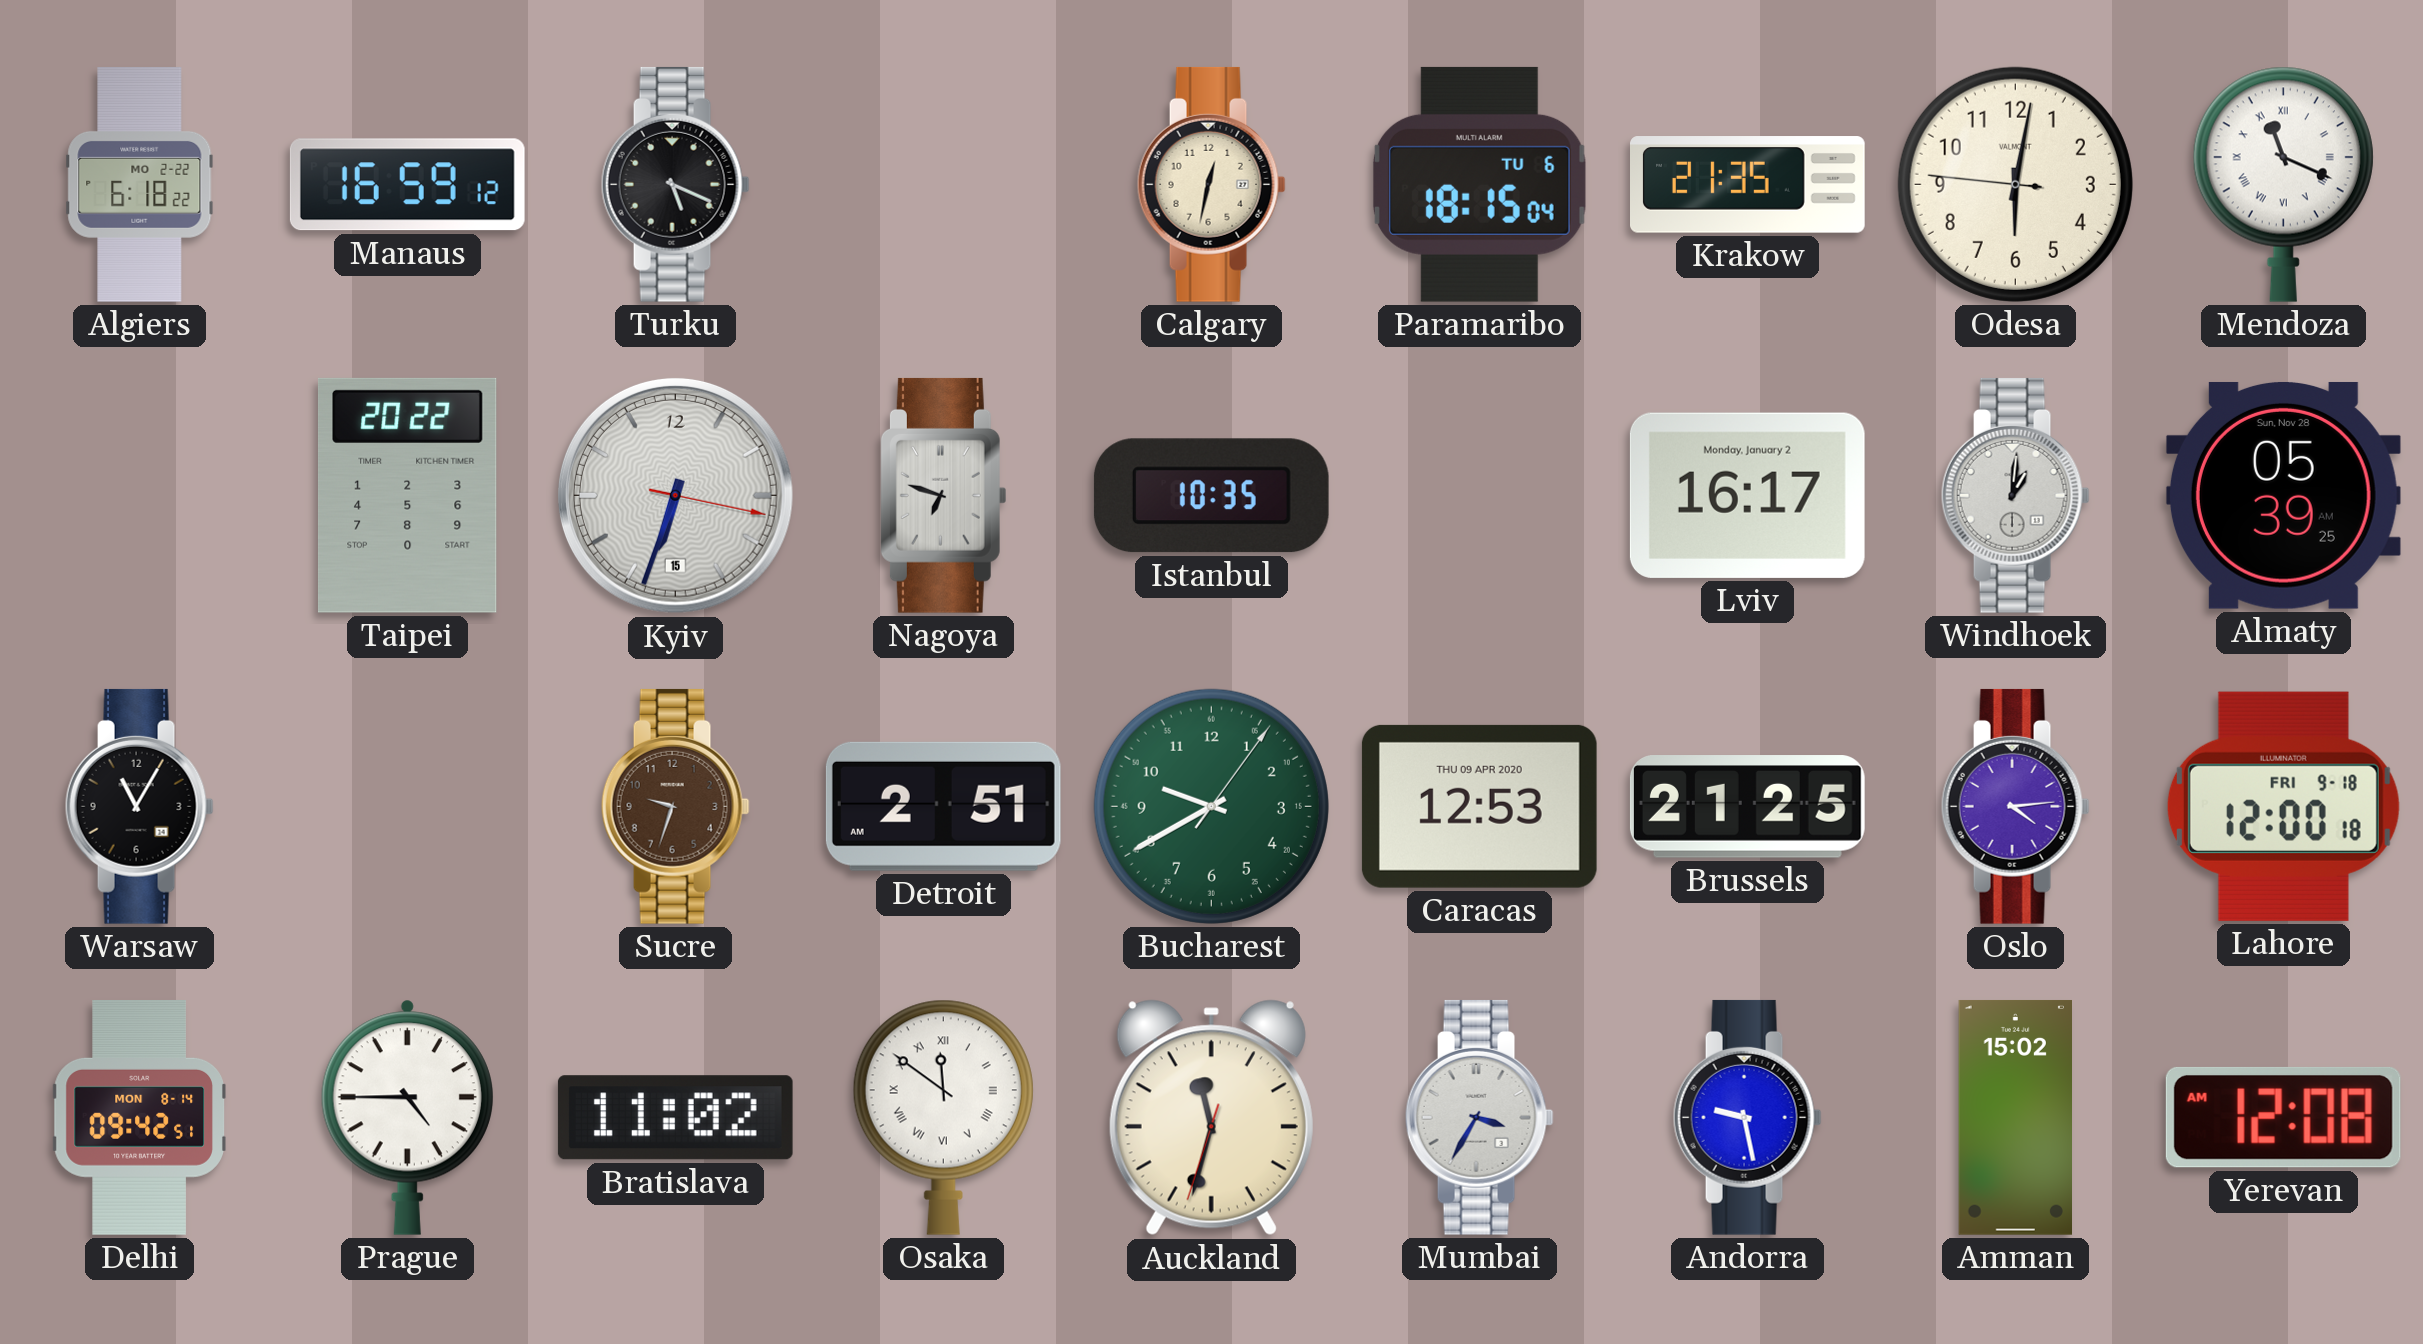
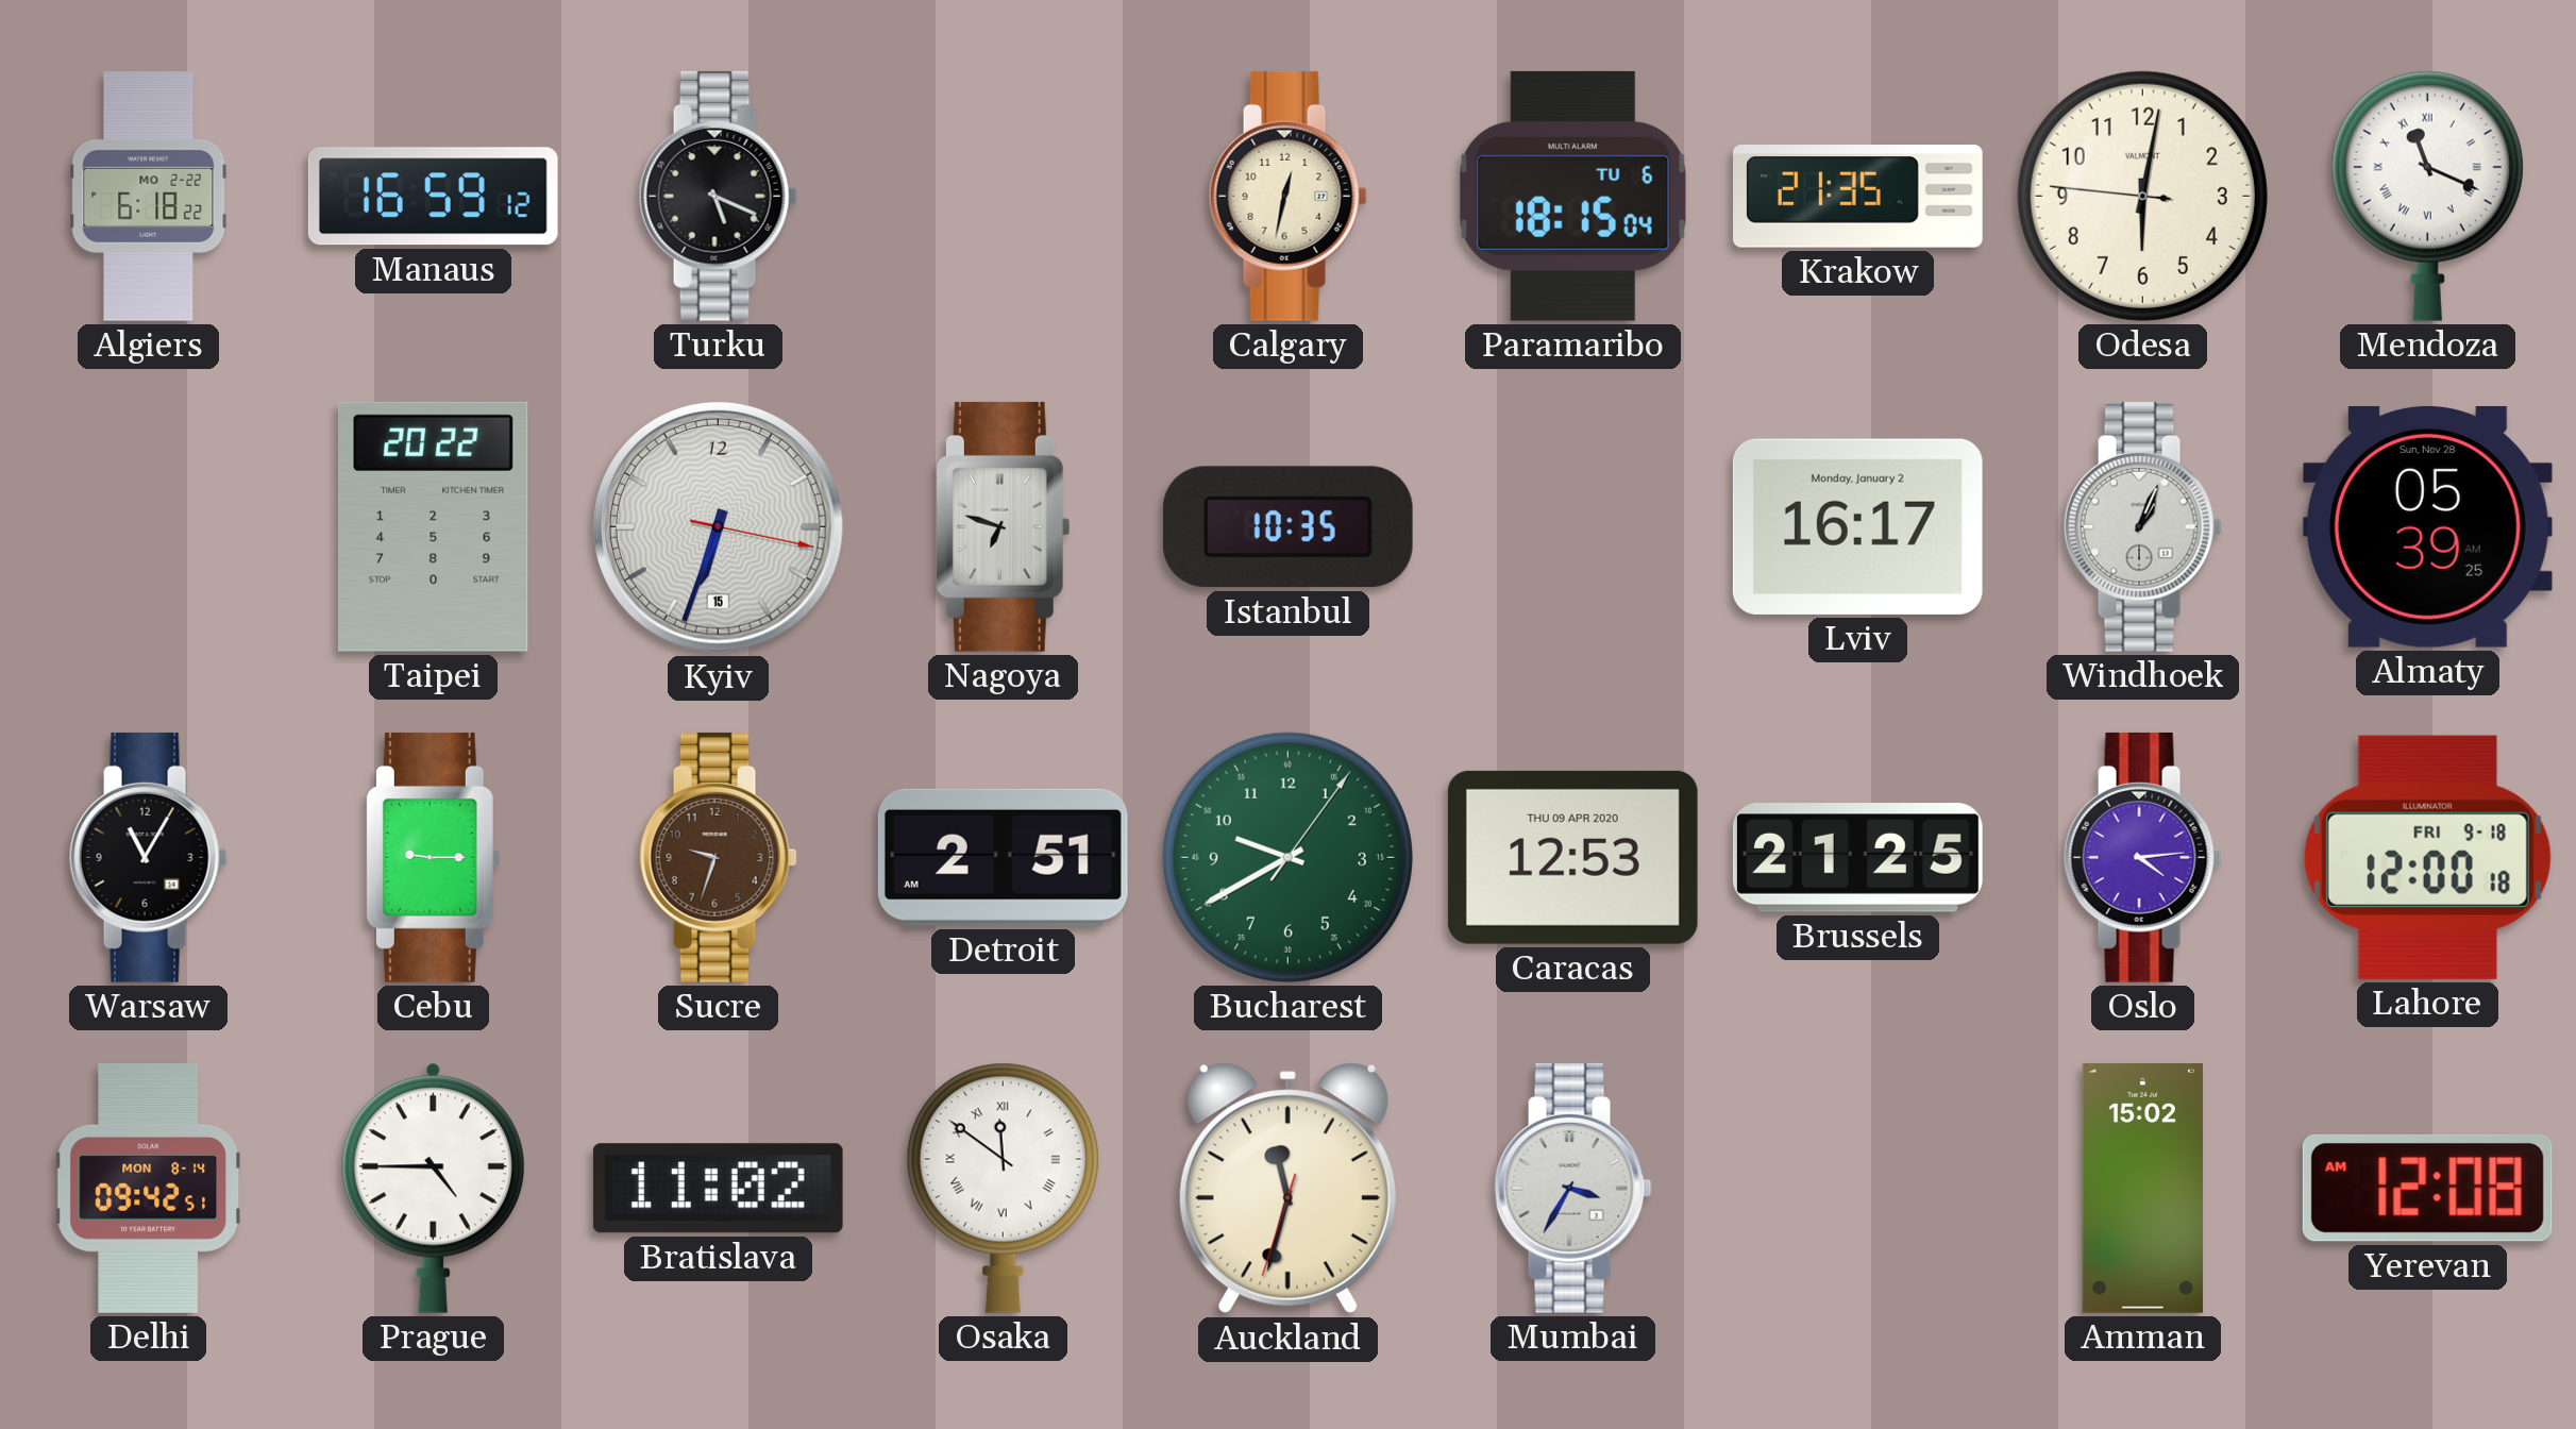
Windhoek: 1:01 -> 1:04 (2142, 526)
Cebu: none -> 9:15 (433, 857)
Andorra: 9:28 -> none (1747, 1117)
